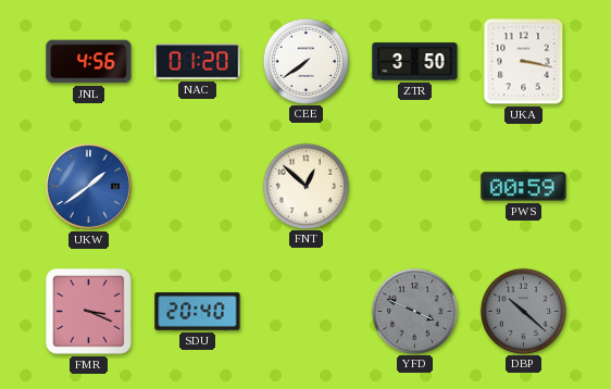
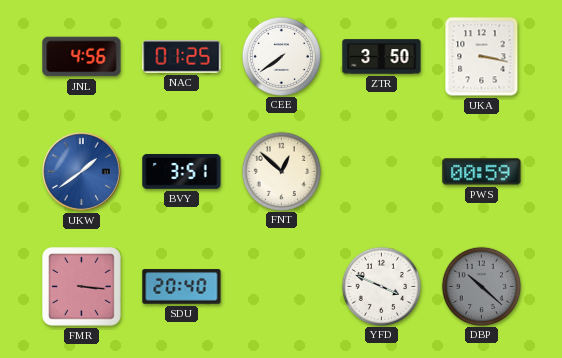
NAC: 01:20 -> 01:25 (182, 57)
BVY: none -> 3:51 (182, 172)
FMR: 3:19 -> 3:16 (82, 287)
YFD dial: grey -> white (381, 286)
